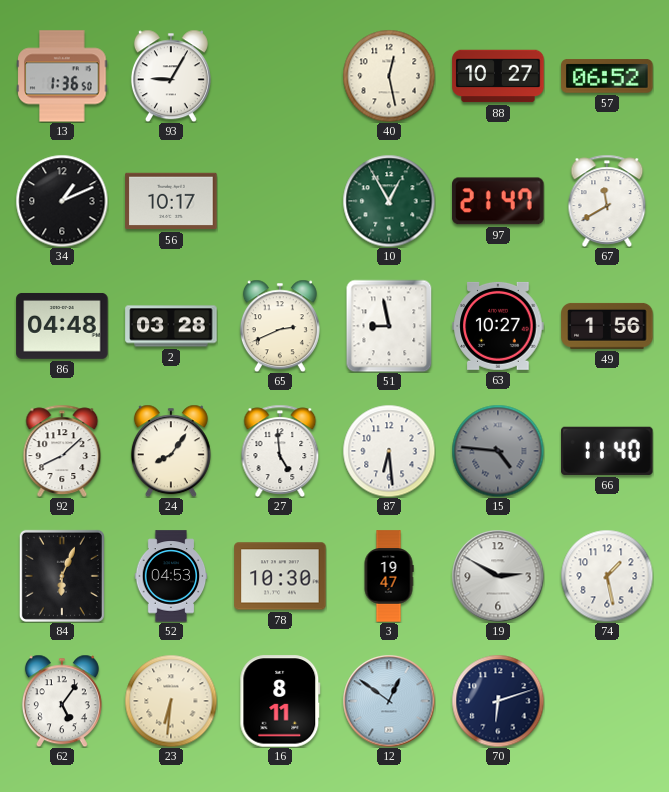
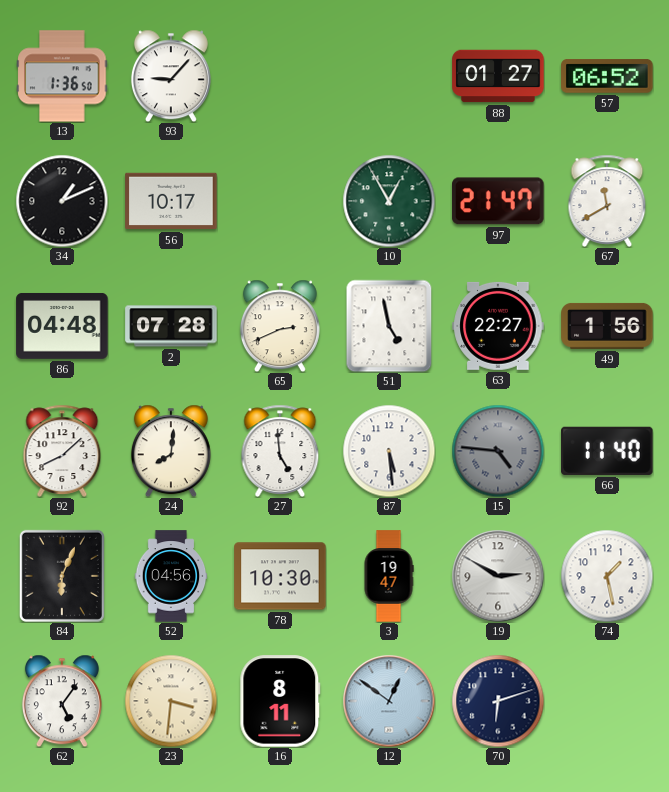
93: 9:05 -> 9:07 (171, 76)
40: 12:28 -> none (389, 76)
88: 10:27 -> 01:27 (498, 76)
2: 03:28 -> 07:28 (171, 326)
51: 8:58 -> 4:58 (389, 326)
63: 10:27 -> 22:27 (498, 326)
24: 8:06 -> 8:01 (171, 451)
87: 6:29 -> 5:29 (389, 451)
52: 04:53 -> 04:56 (171, 576)
23: 6:31 -> 3:31 (171, 701)
